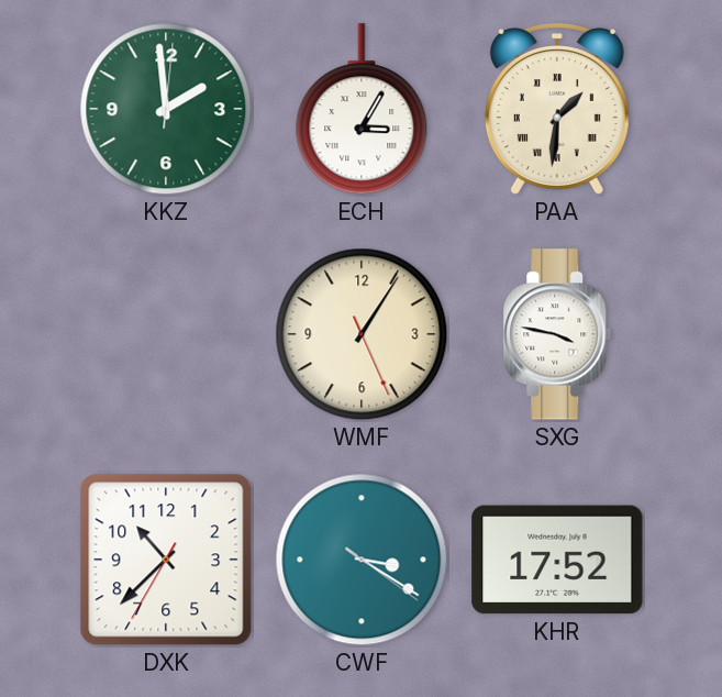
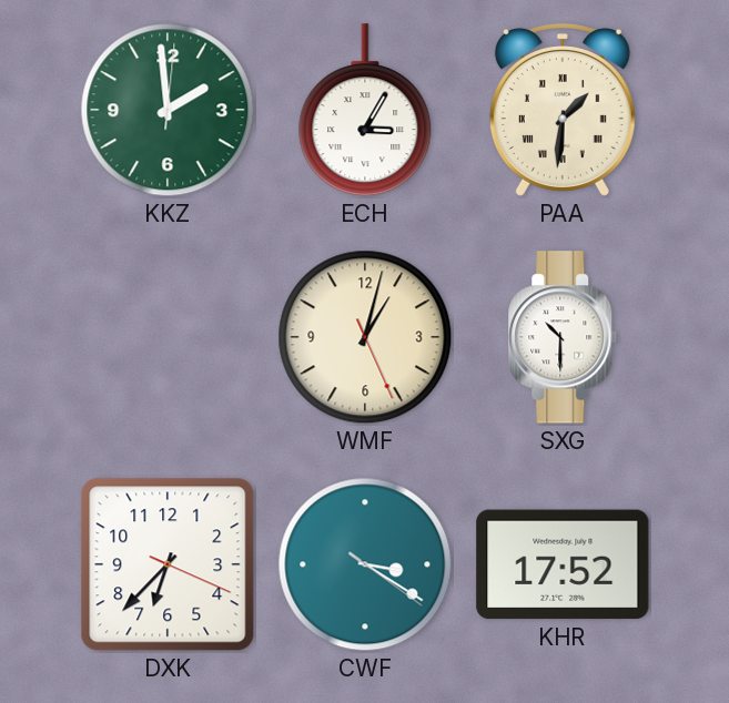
WMF: 1:05 -> 1:02 (365, 337)
SXG: 3:47 -> 10:30 (563, 337)
DXK: 10:37 -> 6:37 (168, 564)
